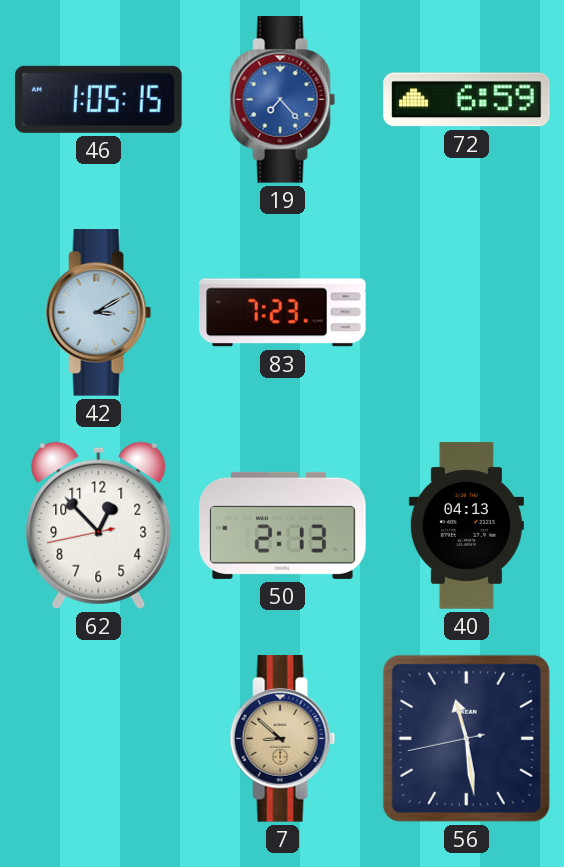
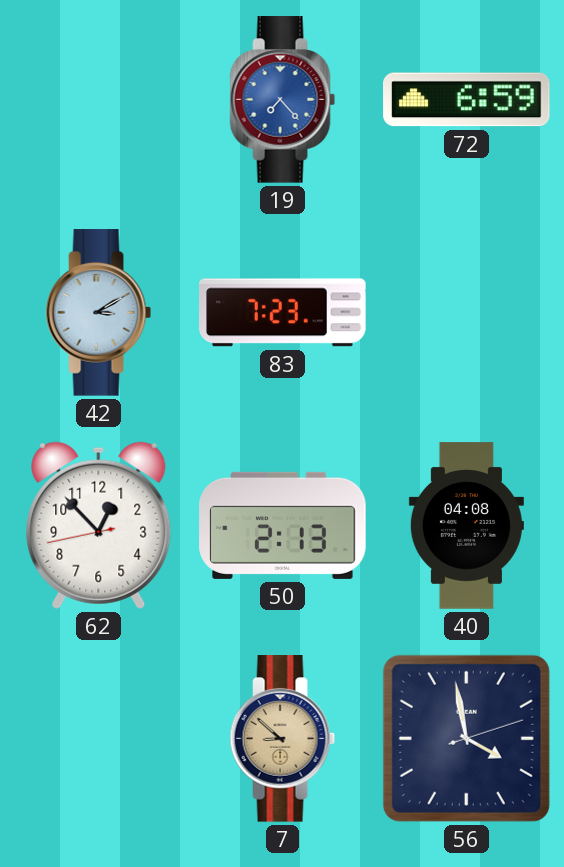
46: 1:05 -> none (99, 99)
40: 04:13 -> 04:08 (466, 526)
56: 11:28 -> 3:58 (466, 738)
